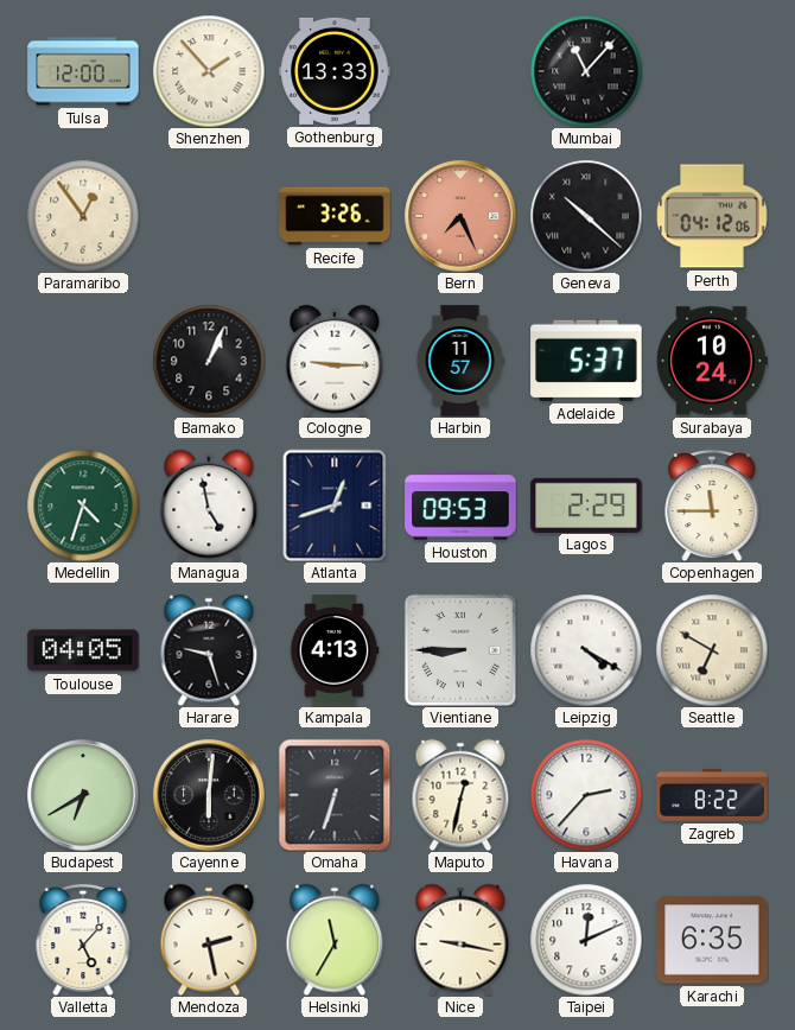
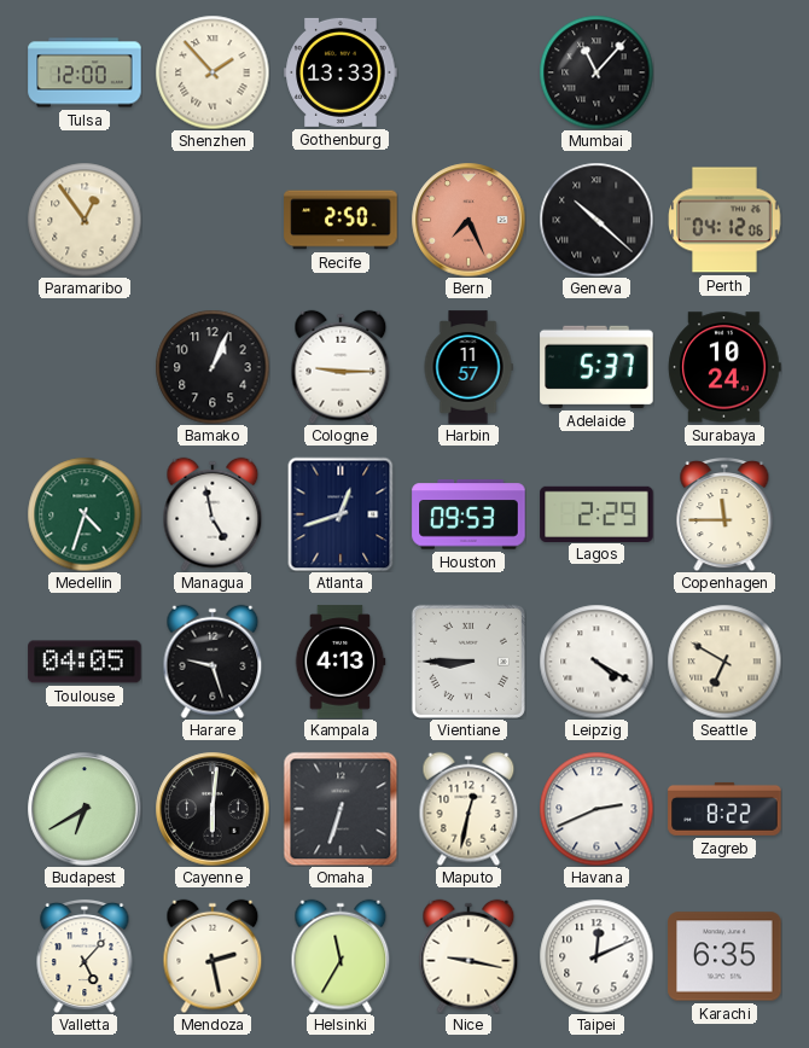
Recife: 3:26 -> 2:50 (341, 220)
Havana: 2:37 -> 2:41 (596, 809)
